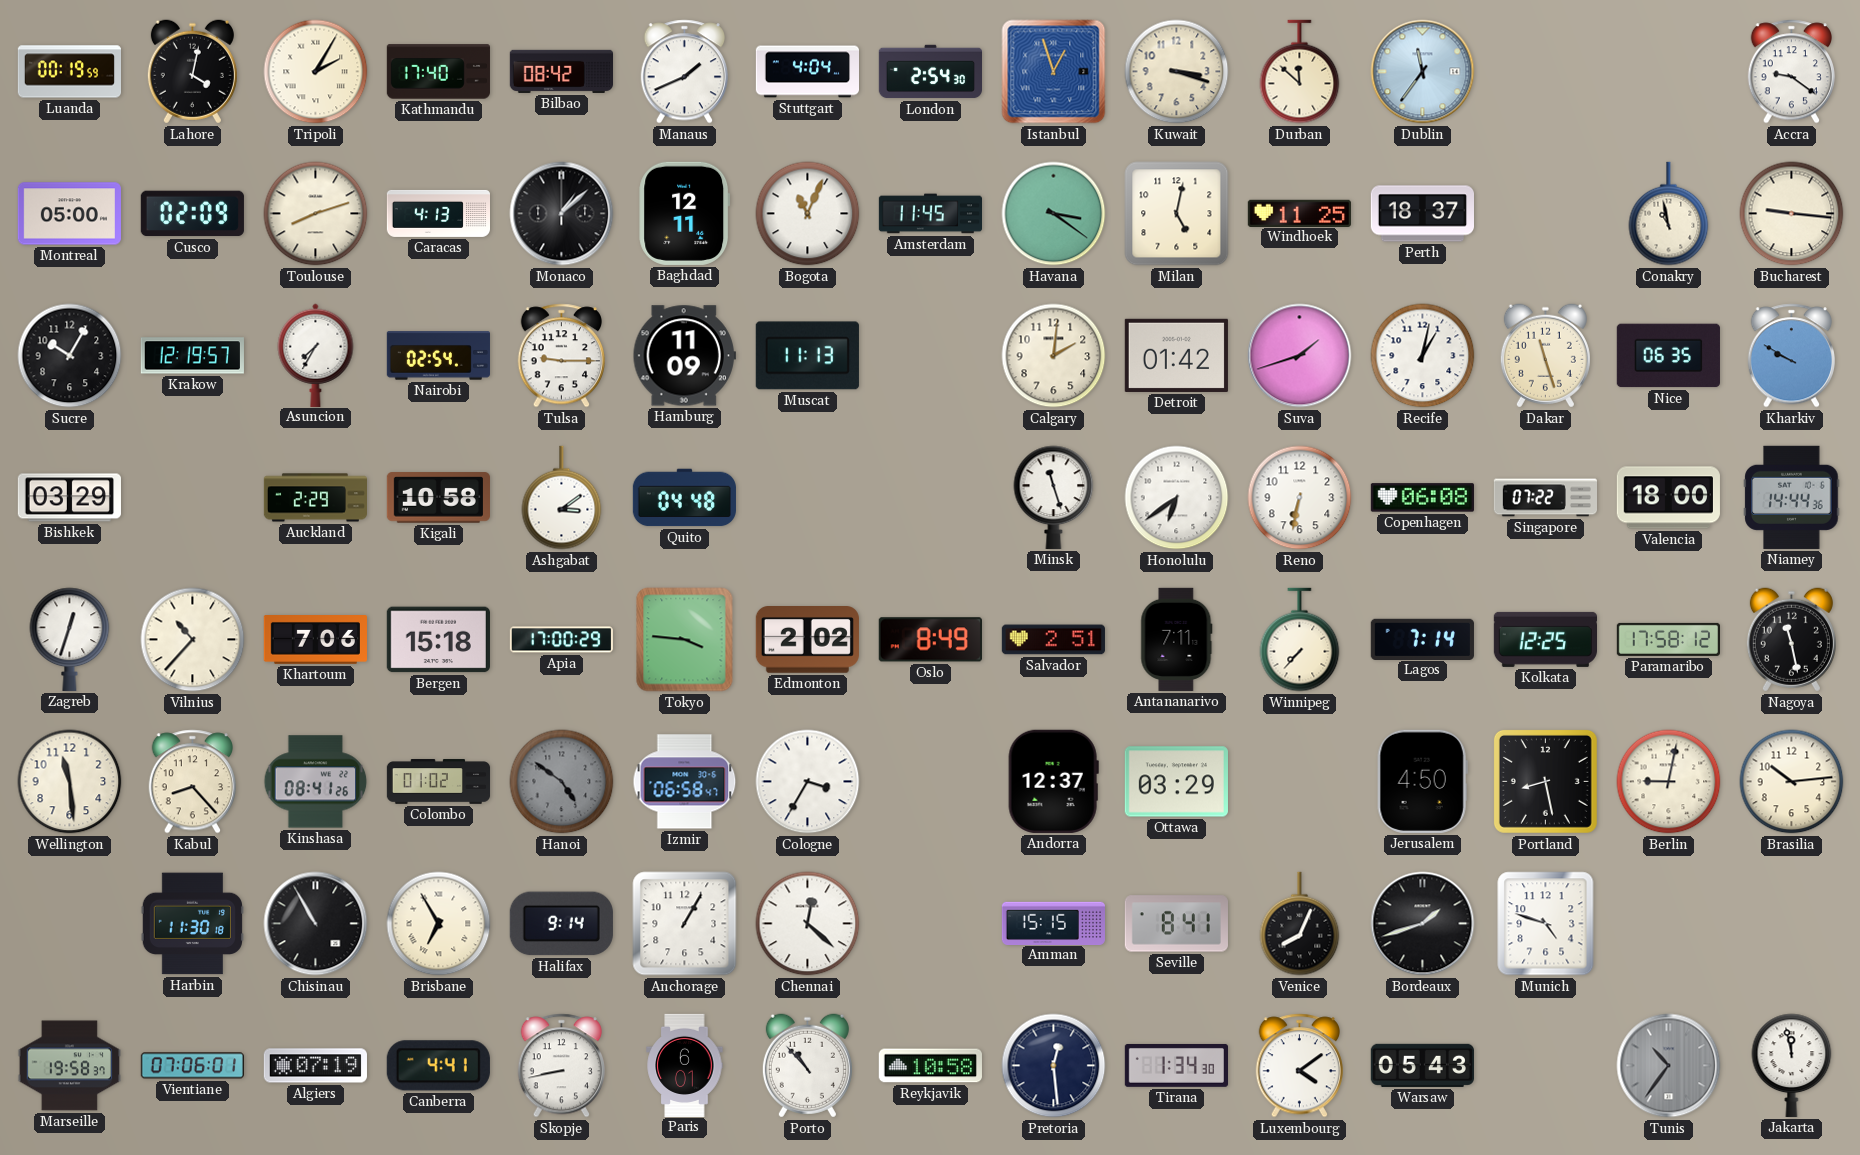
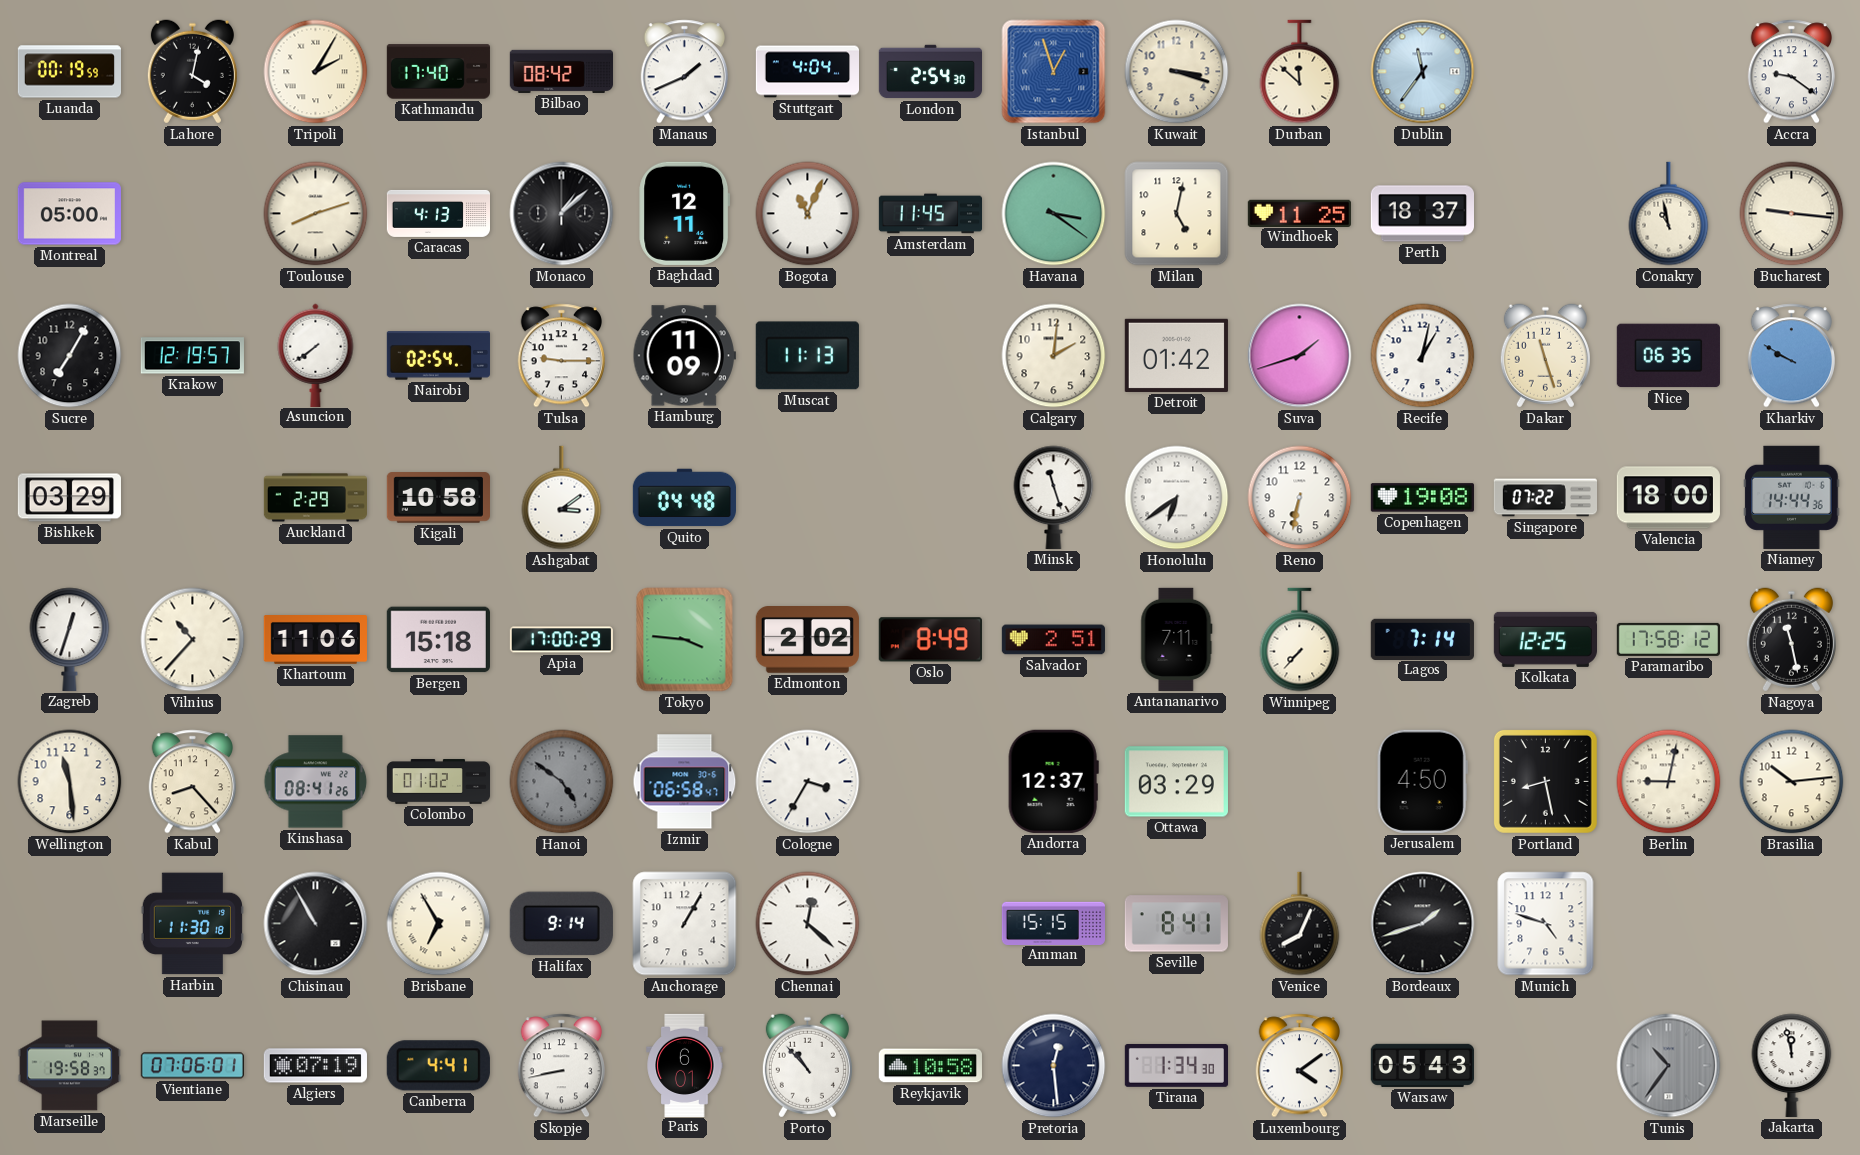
Cusco: 02:09 -> none (192, 214)
Sucre: 10:05 -> 7:05 (70, 356)
Asuncion: 7:35 -> 7:39 (316, 355)
Copenhagen: 06:08 -> 19:08 (1422, 498)
Khartoum: 7:06 -> 11:06 (315, 640)
